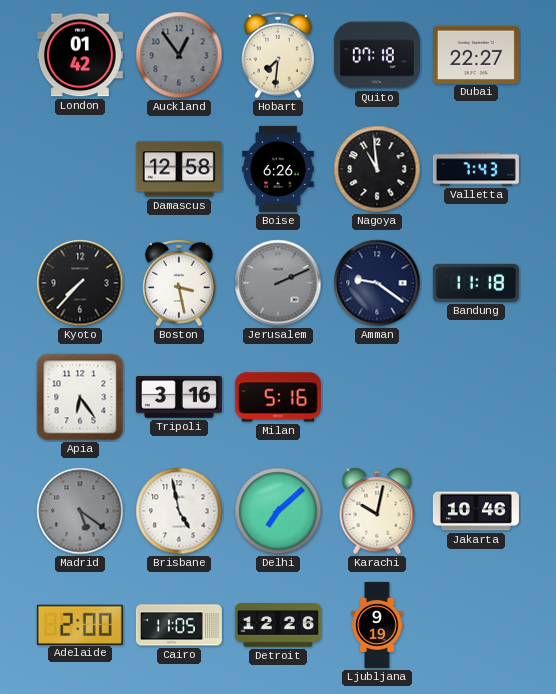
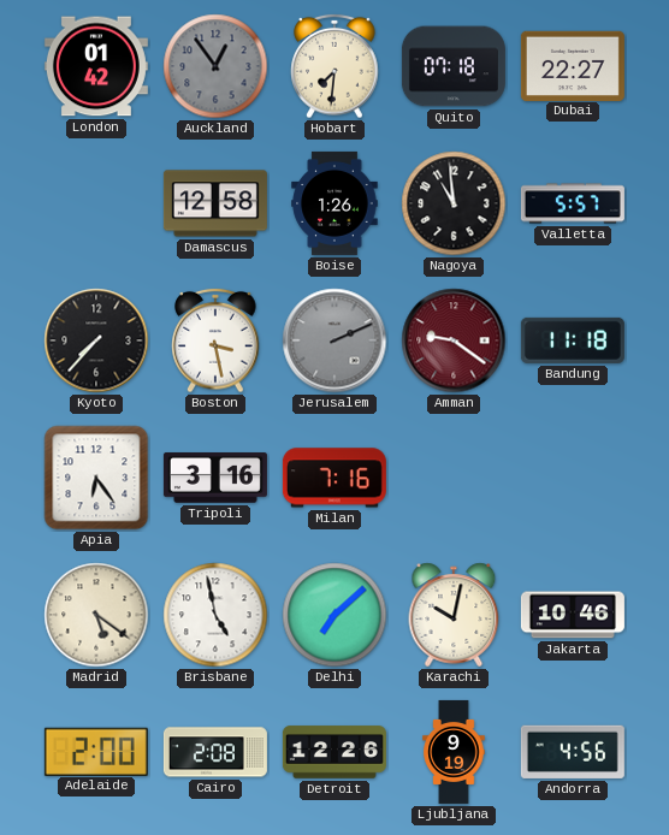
Boise: 6:26 -> 1:26 (334, 203)
Valletta: 7:43 -> 5:57 (573, 203)
Amman dial: navy -> burgundy (454, 340)
Milan: 5:16 -> 7:16 (334, 478)
Madrid dial: grey -> cream (96, 615)
Cairo: 11:05 -> 2:08 (215, 752)
Andorra: none -> 4:56 (573, 752)
